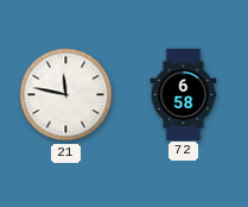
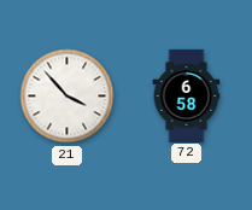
21: 11:47 -> 3:53 (68, 97)
